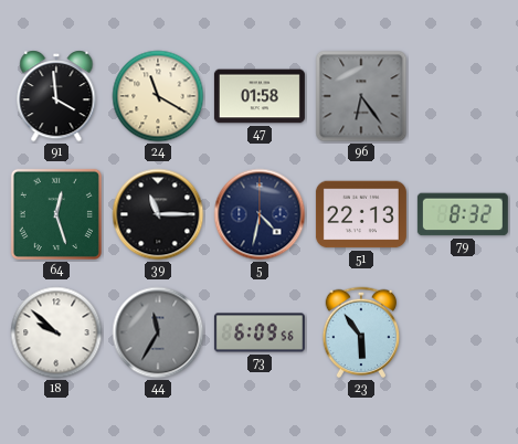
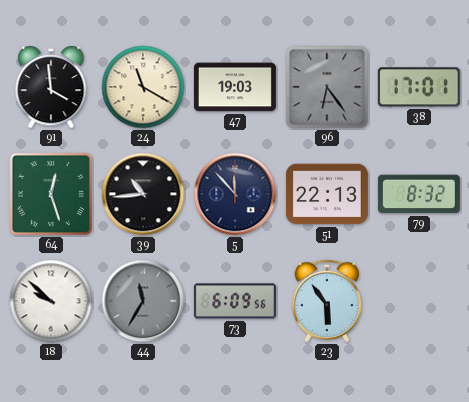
47: 01:58 -> 19:03 (235, 87)
38: none -> 17:01 (419, 87)
39: 11:15 -> 10:44 (143, 194)
5: 4:32 -> 11:53 (235, 194)
